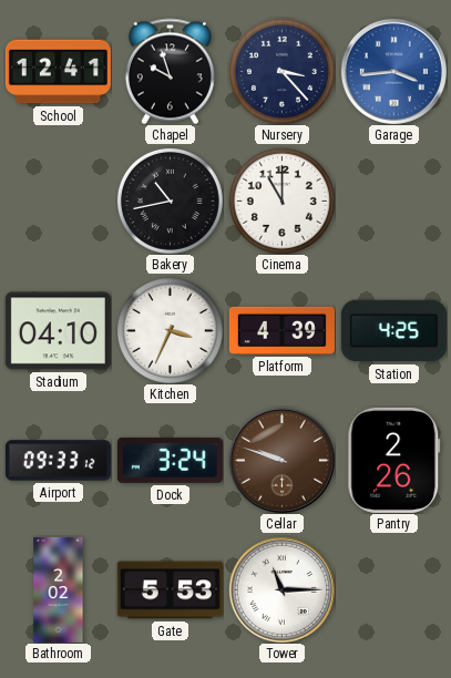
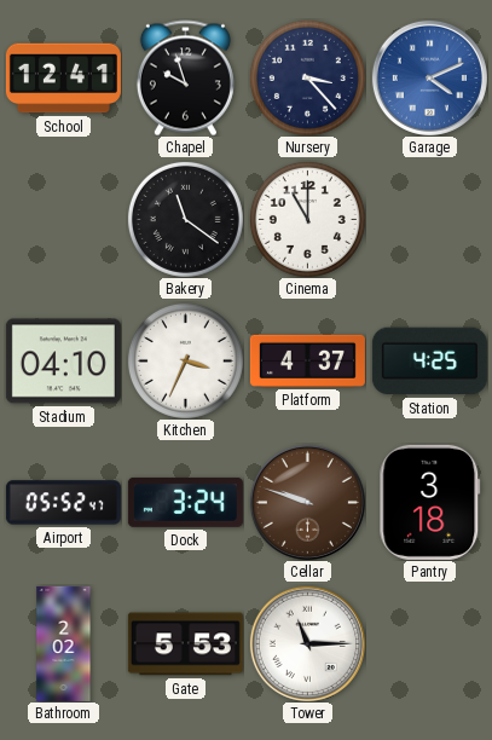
Garage: 3:44 -> 4:11 (429, 77)
Bakery: 10:43 -> 11:21 (185, 219)
Platform: 4:39 -> 4:37 (307, 360)
Airport: 09:33 -> 05:52 (63, 503)
Pantry: 2:26 -> 3:18 (430, 502)
